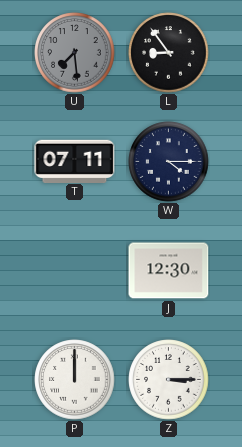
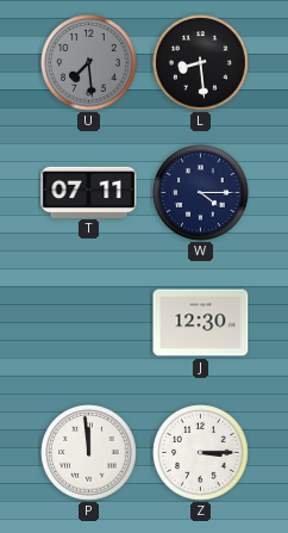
L: 8:54 -> 8:29 (201, 63)
P: 12:00 -> 11:59 (89, 453)
